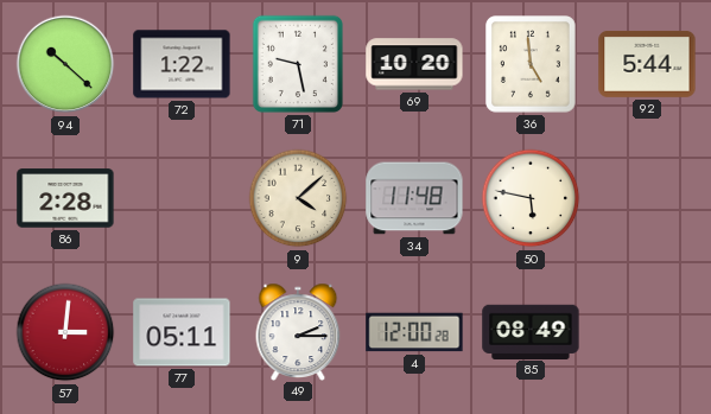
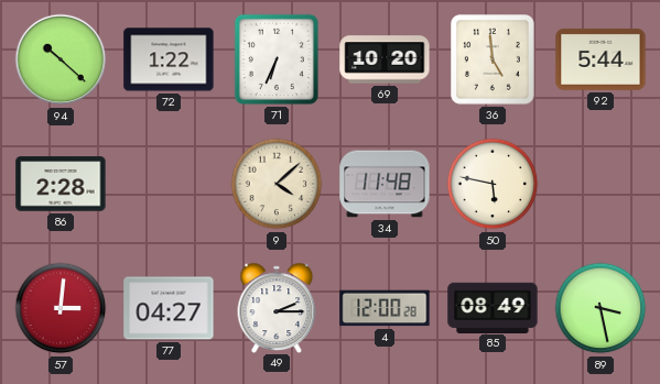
71: 9:28 -> 6:34 (277, 59)
77: 05:11 -> 04:27 (169, 308)
89: none -> 3:28 (601, 308)
